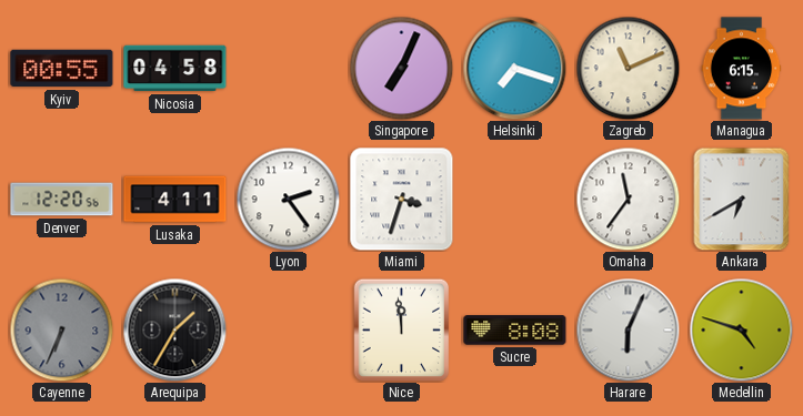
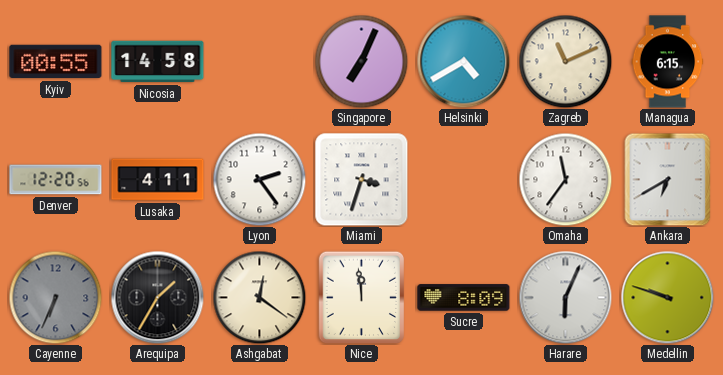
Nicosia: 04:58 -> 14:58 (158, 62)
Helsinki: 7:18 -> 4:40 (463, 61)
Ashgabat: none -> 12:21 (259, 297)
Sucre: 8:08 -> 8:09 (464, 298)
Medellin: 4:48 -> 9:48 (667, 297)
